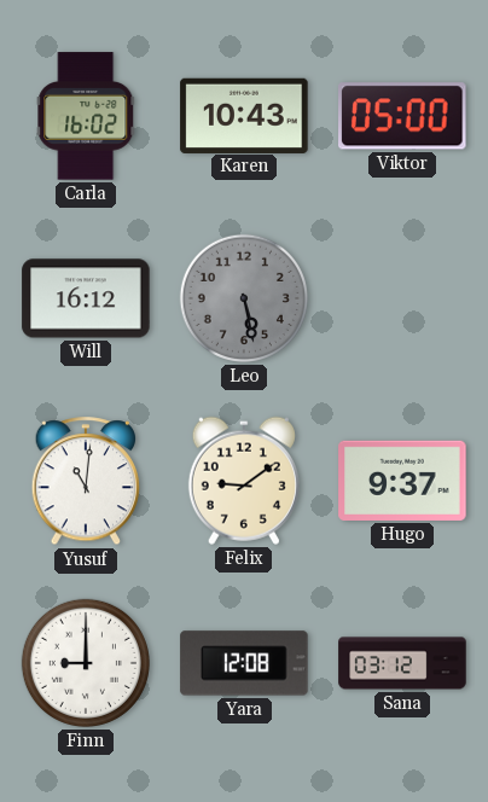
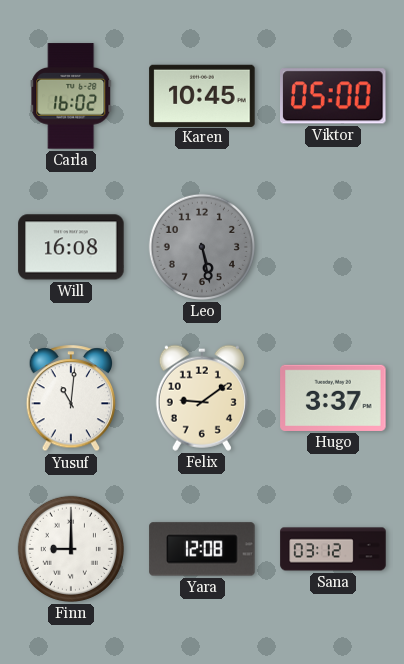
Karen: 10:43 -> 10:45 (202, 95)
Will: 16:12 -> 16:08 (71, 247)
Hugo: 9:37 -> 3:37 (333, 398)
